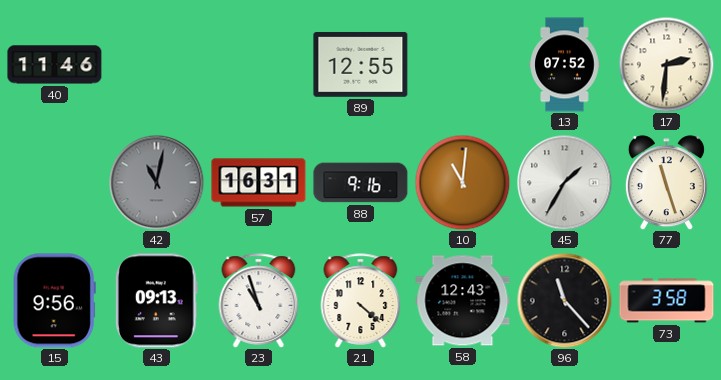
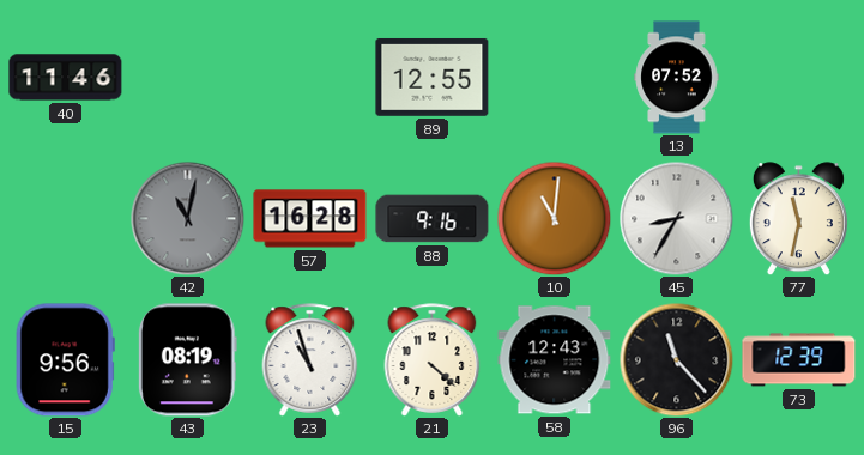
17: 2:31 -> none (666, 64)
57: 16:31 -> 16:28 (310, 219)
45: 1:35 -> 8:35 (676, 218)
77: 11:27 -> 11:32 (798, 219)
43: 09:13 -> 08:19 (187, 360)
73: 3:58 -> 12:39 (799, 360)
